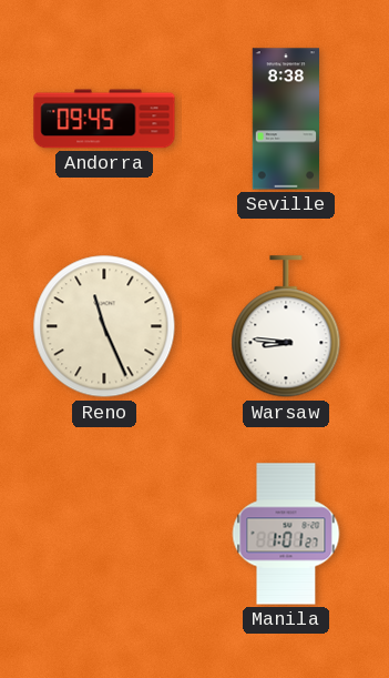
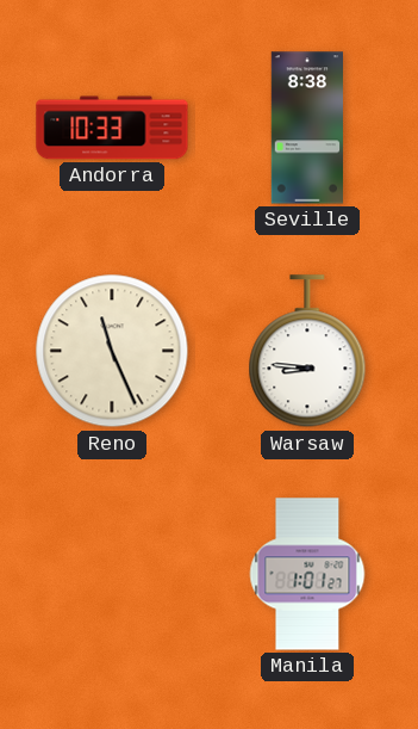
Andorra: 09:45 -> 10:33 (112, 128)
